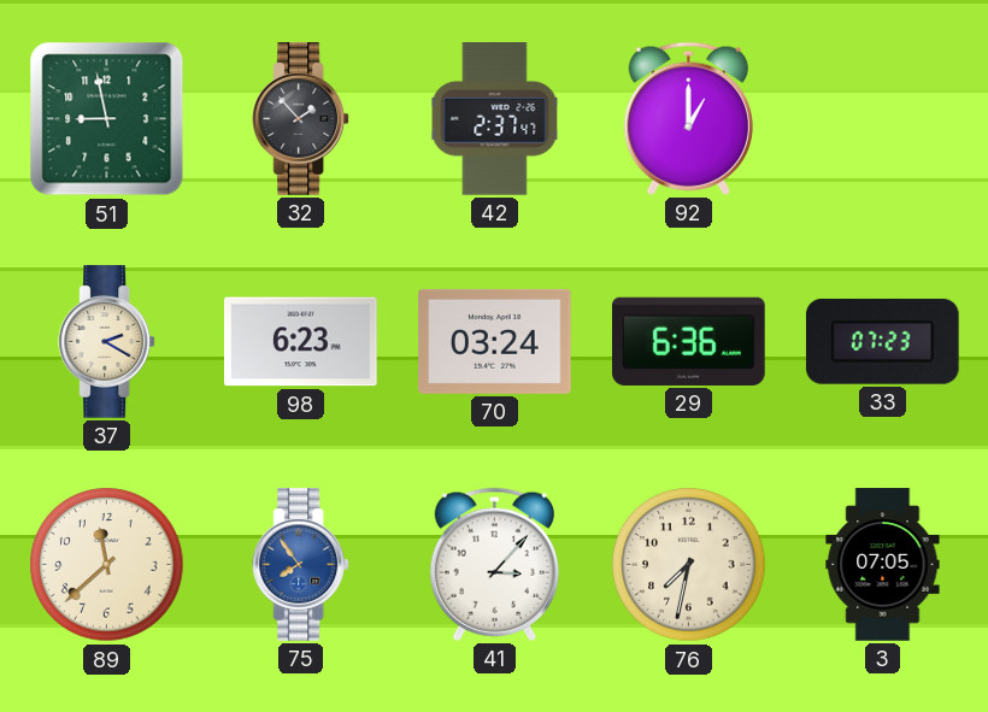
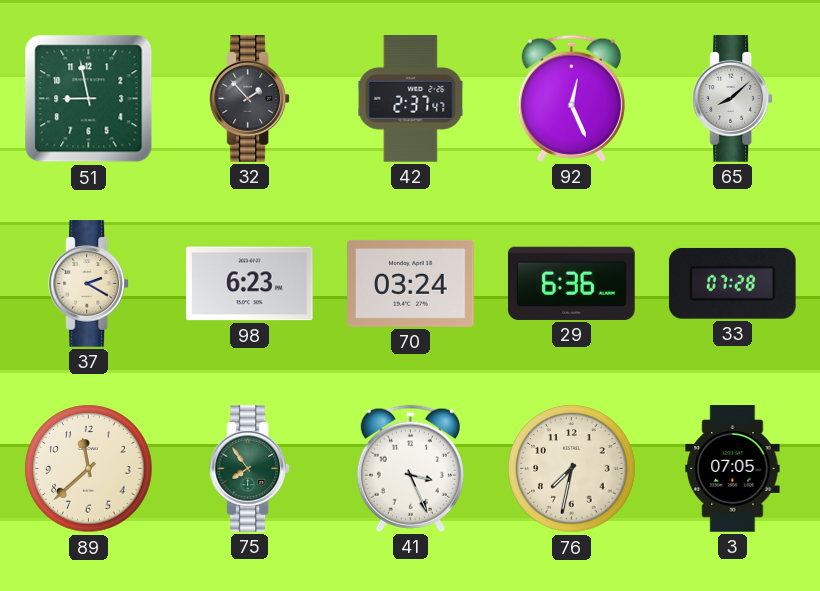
92: 1:00 -> 12:26 (571, 98)
65: none -> 8:08 (733, 99)
33: 07:23 -> 07:28 (732, 283)
75 dial: blue -> green (250, 469)
41: 3:07 -> 3:26 (410, 468)
